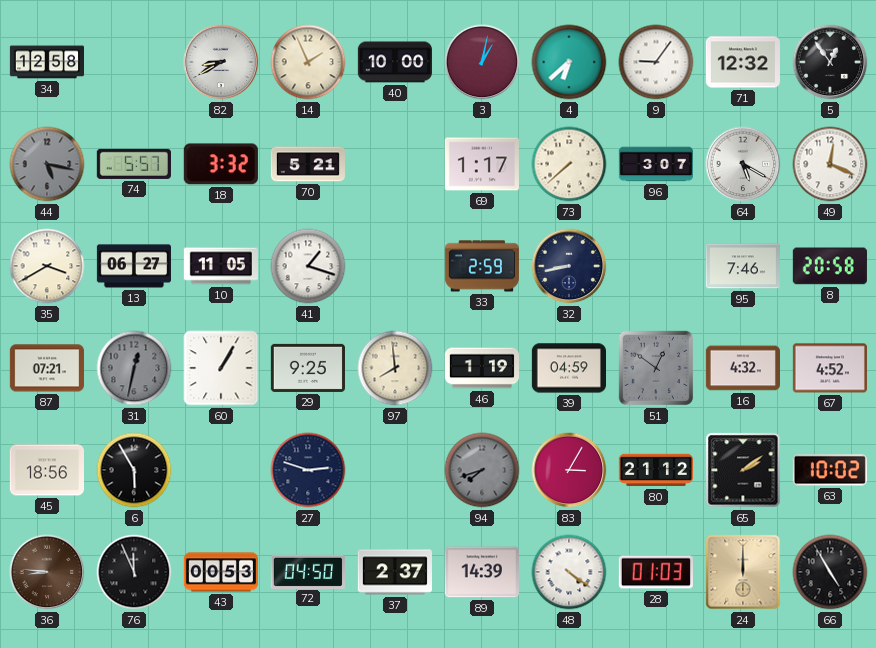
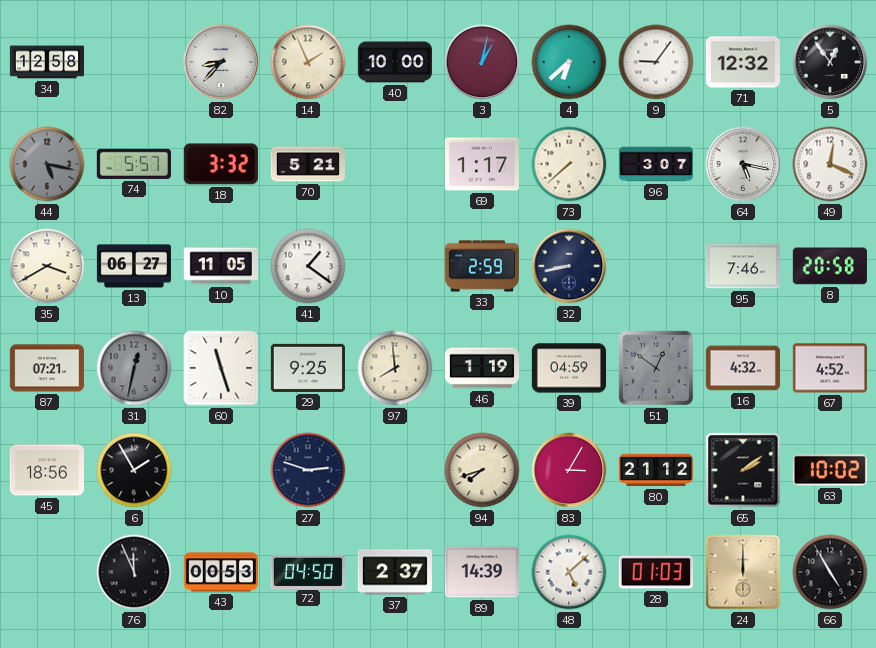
82: 8:40 -> 8:37 (221, 62)
64: 5:20 -> 5:17 (743, 164)
41: 1:18 -> 1:21 (308, 266)
60: 1:05 -> 11:27 (221, 368)
6: 5:55 -> 1:55 (134, 470)
94 dial: grey -> cream (482, 470)
36: 8:46 -> none (47, 572)
48: 4:21 -> 5:08 (569, 572)
